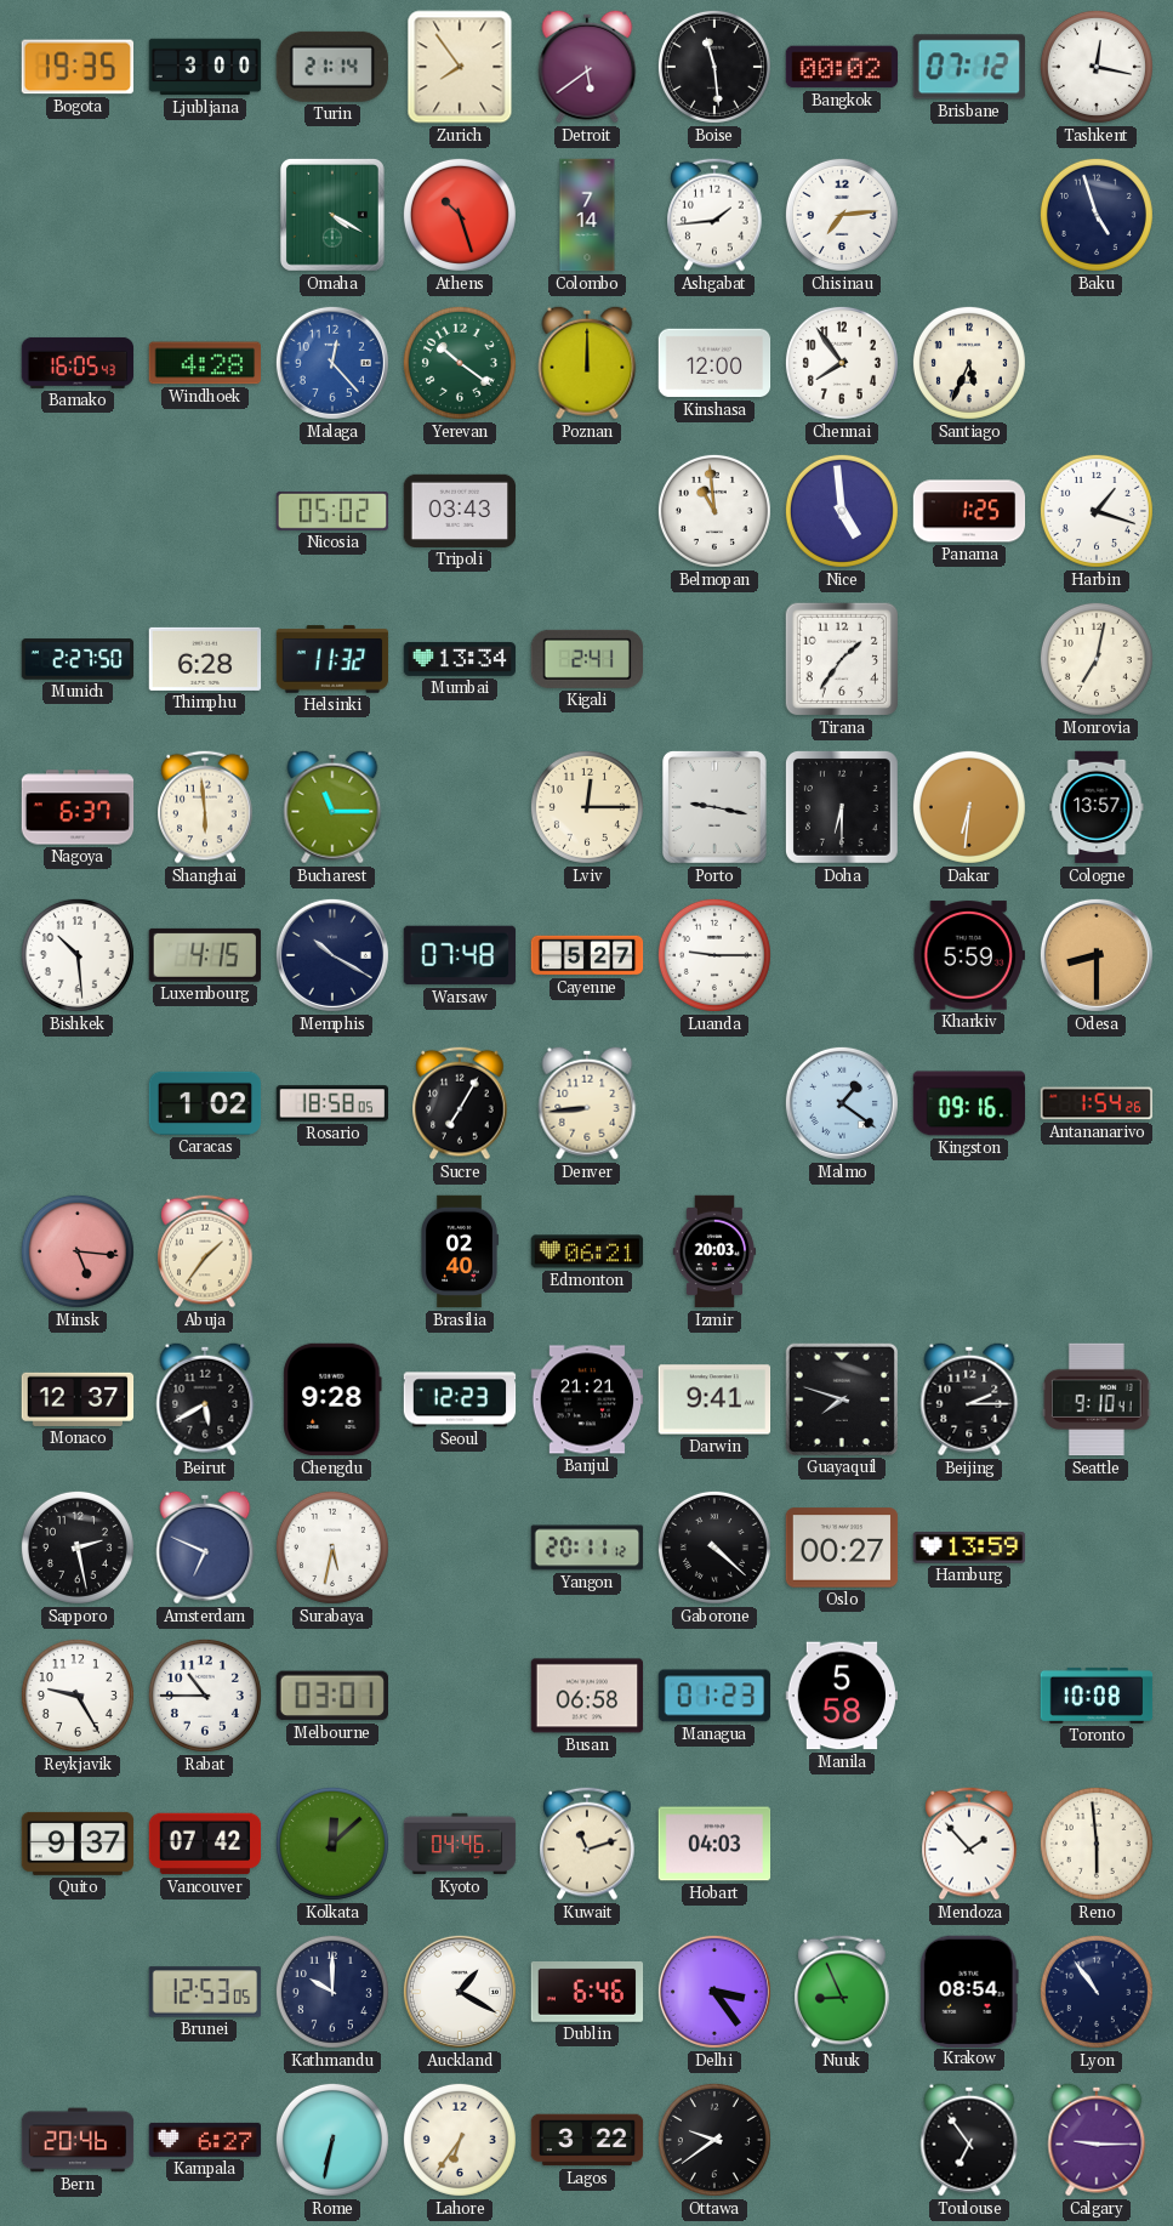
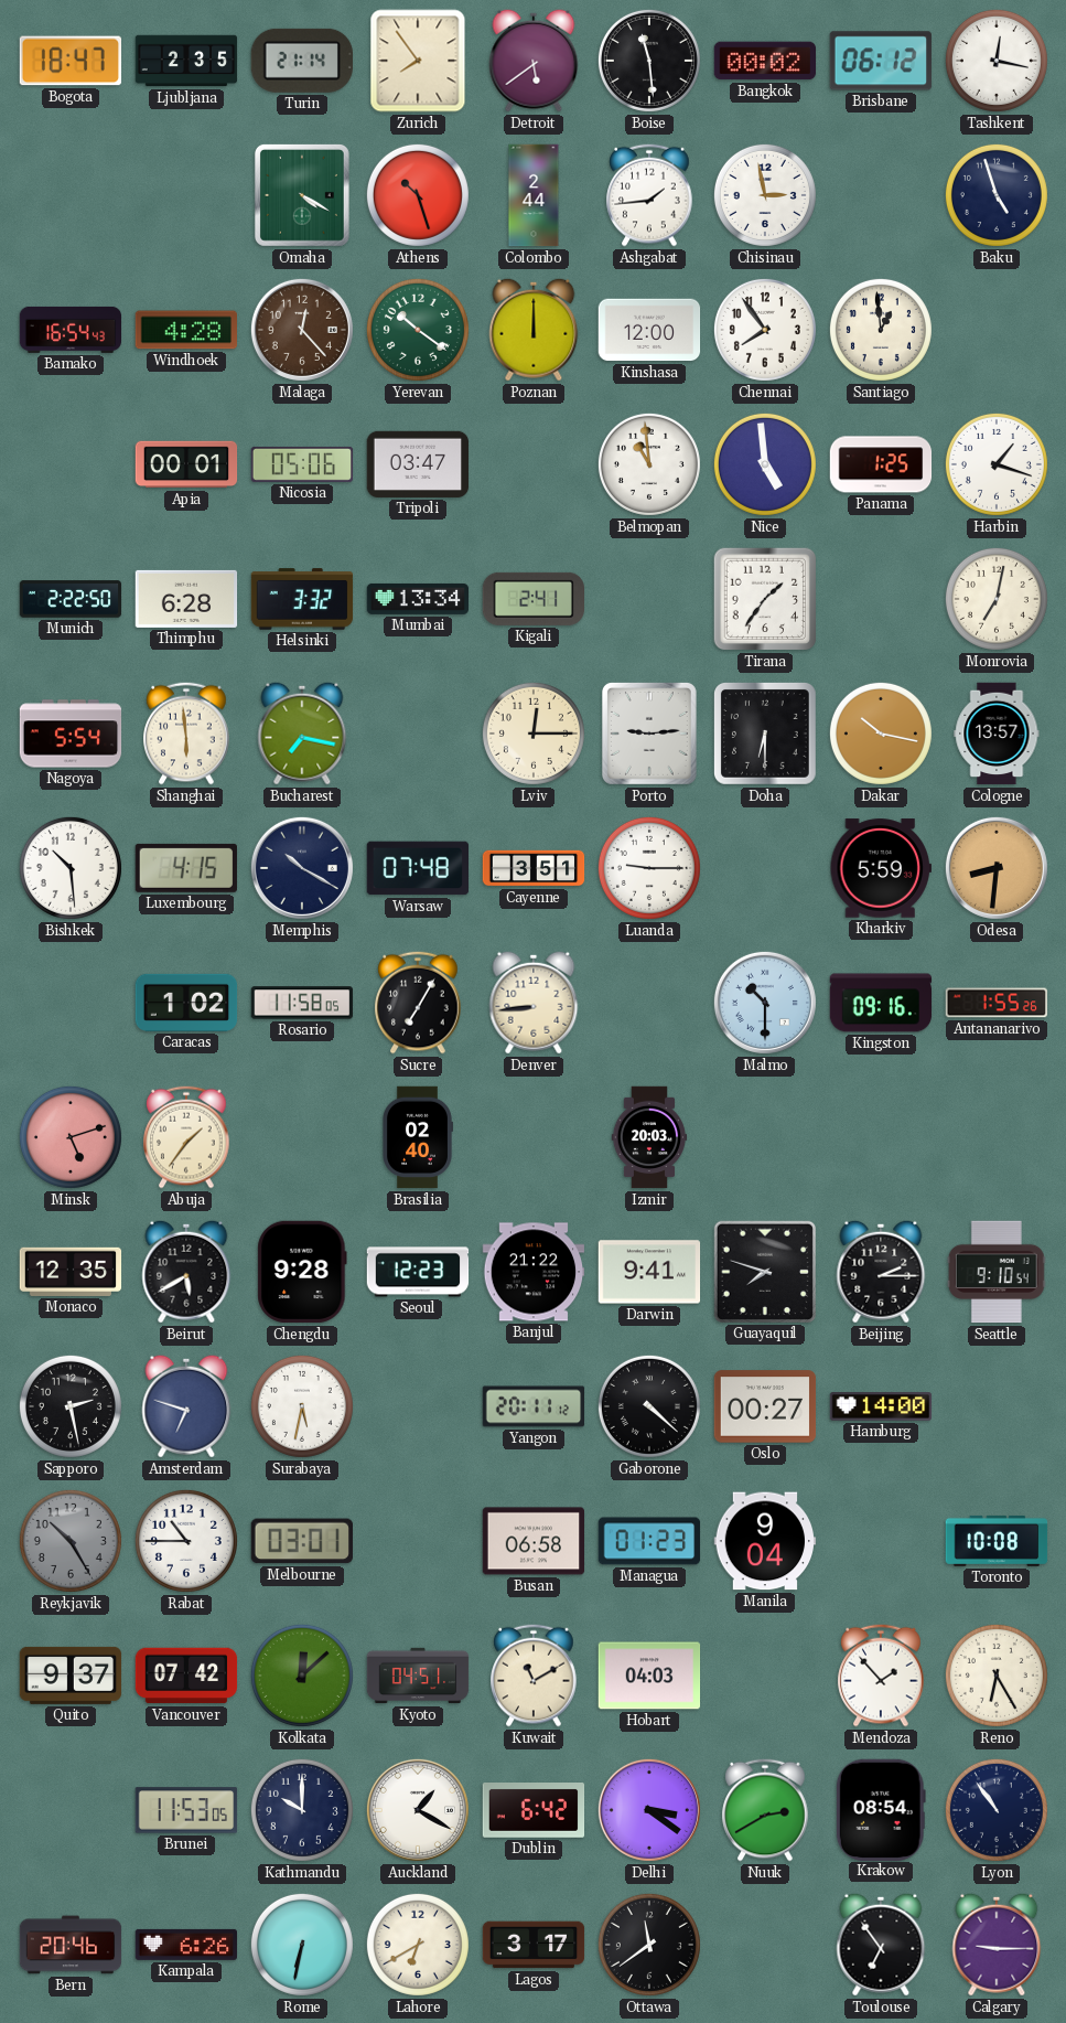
Bogota: 19:35 -> 18:47 (71, 61)
Ljubljana: 3:00 -> 2:35 (186, 61)
Brisbane: 07:12 -> 06:12 (881, 61)
Colombo: 7:14 -> 2:44 (534, 195)
Chisinau: 7:14 -> 2:58 (765, 195)
Bamako: 16:05 -> 16:54 (71, 330)
Malaga dial: blue -> brown (302, 330)
Santiago: 5:34 -> 12:59 (881, 330)
Apia: none -> 00:01 (186, 464)
Nicosia: 05:02 -> 05:06 (302, 464)
Tripoli: 03:43 -> 03:47 (418, 464)
Munich: 2:27 -> 2:22 (71, 599)
Helsinki: 11:32 -> 3:32 (302, 599)
Nagoya: 6:37 -> 5:54 (71, 734)
Bucharest: 11:15 -> 7:17 (302, 734)
Porto: 9:17 -> 9:14 (649, 734)
Dakar: 6:31 -> 10:17 (881, 734)
Cayenne: 5:27 -> 3:51 (534, 868)
Odesa: 8:30 -> 8:31 (997, 868)
Rosario: 18:58 -> 11:58 (302, 1003)
Malmo: 1:21 -> 10:30 (765, 1003)
Antananarivo: 1:54 -> 1:55 (997, 1003)
Minsk: 5:16 -> 5:12 (71, 1137)
Edmonton: 06:21 -> none (587, 1251)
Monaco: 12:37 -> 12:35 (71, 1272)
Banjul: 21:21 -> 21:22 (534, 1272)
Seattle: 9:10:41 -> 9:10:54 (997, 1272)
Amsterdam: 6:49 -> 6:48 (186, 1406)
Hamburg: 13:59 -> 14:00 (881, 1406)
Reykjavik: 9:25 -> 10:25 (71, 1541)
Reykjavik dial: white -> grey (71, 1541)
Manila: 5:58 -> 9:04 (765, 1541)
Kyoto: 04:46 -> 04:51 (418, 1676)
Kuwait: 11:12 -> 11:10 (534, 1676)
Reno: 5:59 -> 6:25 (997, 1676)
Brunei: 12:53 -> 11:53 (186, 1810)
Dublin: 6:46 -> 6:42 (534, 1811)
Delhi: 3:24 -> 3:21 (649, 1810)
Nuuk: 8:56 -> 2:40 (765, 1810)
Kampala: 6:27 -> 6:26 (186, 1945)
Lahore: 6:36 -> 6:40 (418, 1945)
Lagos: 3:22 -> 3:17 (534, 1945)
Ottawa: 9:39 -> 11:39 (649, 1945)
